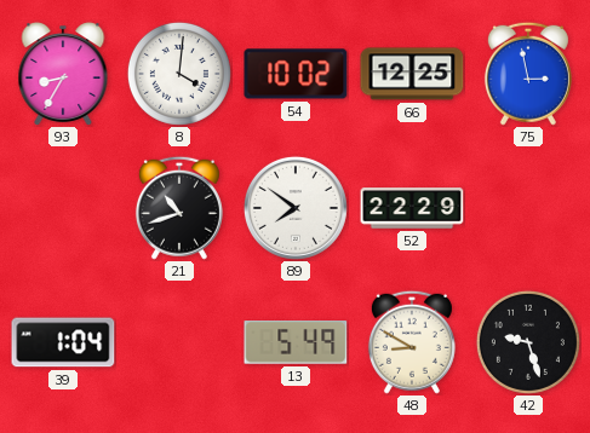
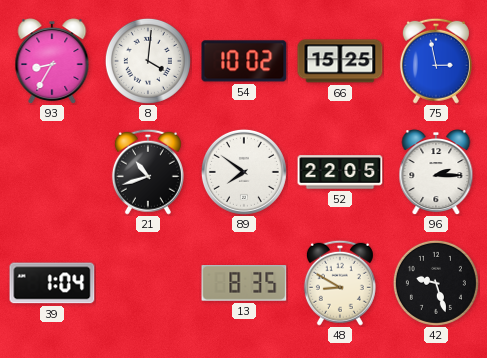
66: 12:25 -> 15:25 (340, 61)
52: 22:29 -> 22:05 (340, 172)
96: none -> 2:15 (436, 172)
13: 5:49 -> 8:35 (244, 284)
